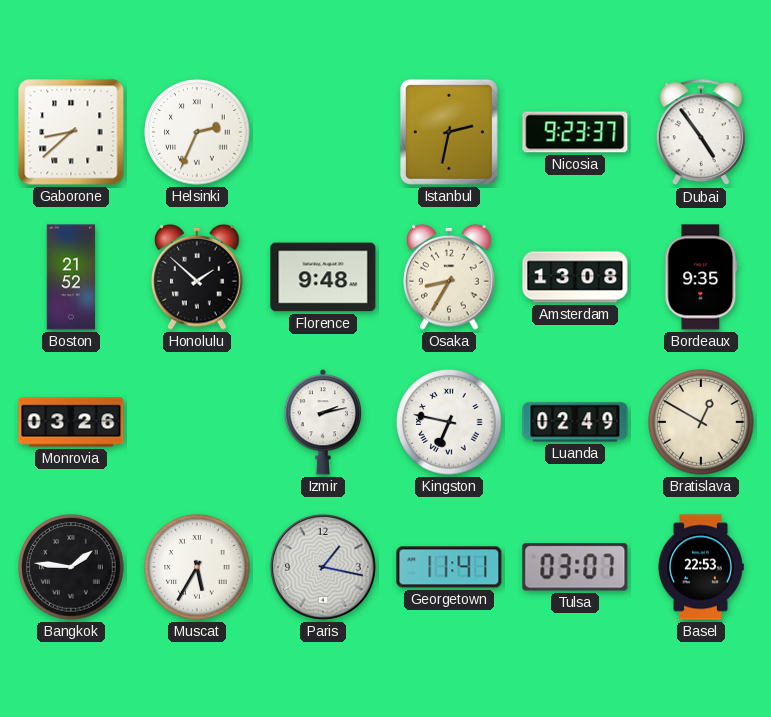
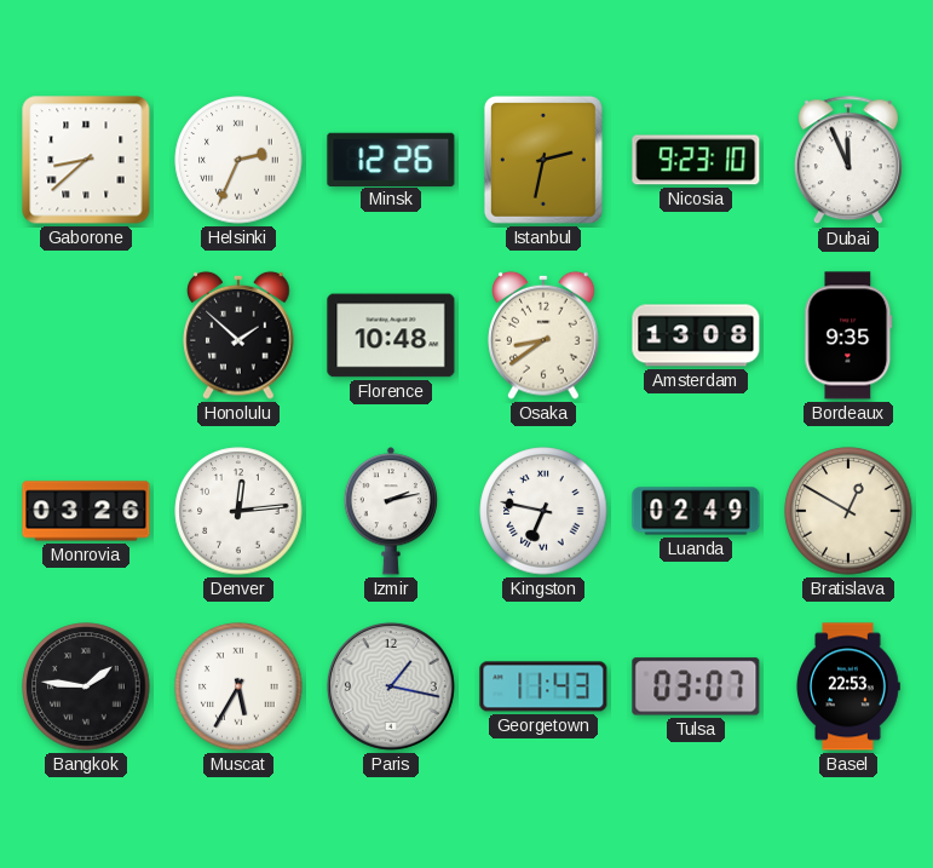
Minsk: none -> 12:26 (391, 159)
Nicosia: 9:23:37 -> 9:23:10 (696, 160)
Dubai: 4:54 -> 11:56 (848, 161)
Boston: 21:52 -> none (71, 277)
Florence: 9:48 -> 10:48 (391, 335)
Osaka: 8:35 -> 8:39 (543, 335)
Denver: none -> 12:14 (238, 511)
Georgetown: 11:41 -> 11:43 (543, 686)
